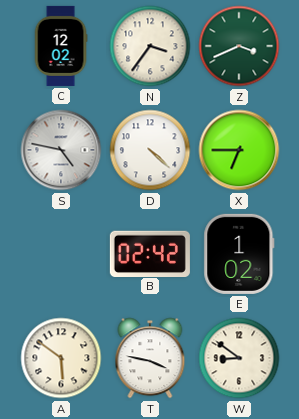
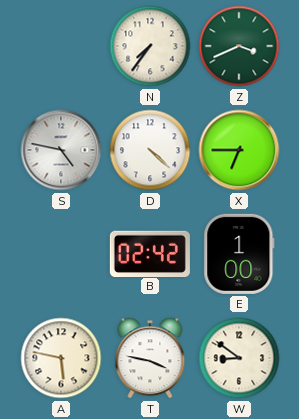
C: 12:02 -> none (61, 46)
N: 3:36 -> 7:36 (150, 46)
E: 1:02 -> 1:00 (239, 254)
A: 5:51 -> 5:47 (61, 358)
